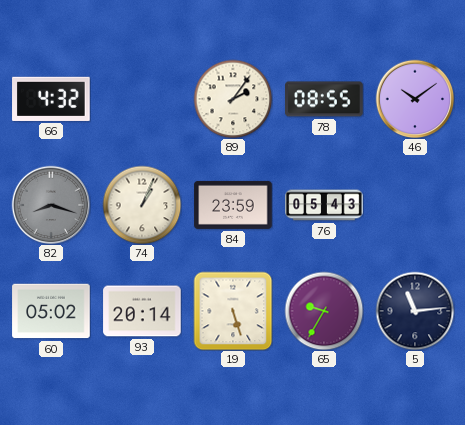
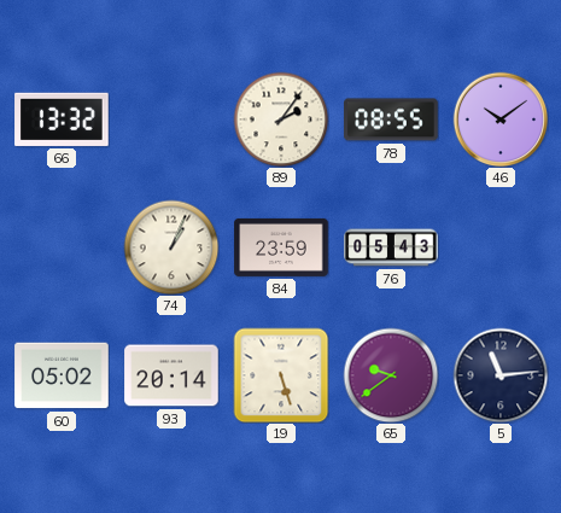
66: 4:32 -> 13:32 (62, 119)
82: 8:18 -> none (51, 205)
65: 9:35 -> 9:39 (391, 375)
